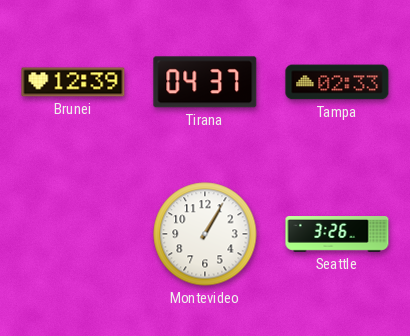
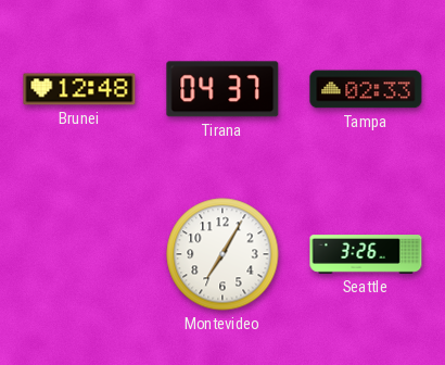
Brunei: 12:39 -> 12:48 (79, 89)
Montevideo: 1:05 -> 7:05 (223, 254)
